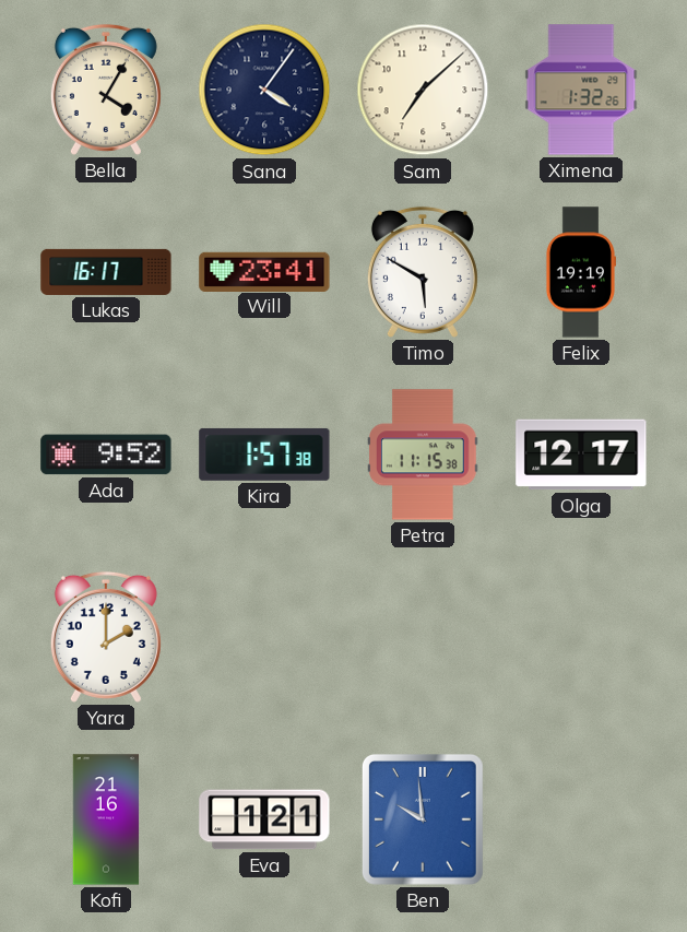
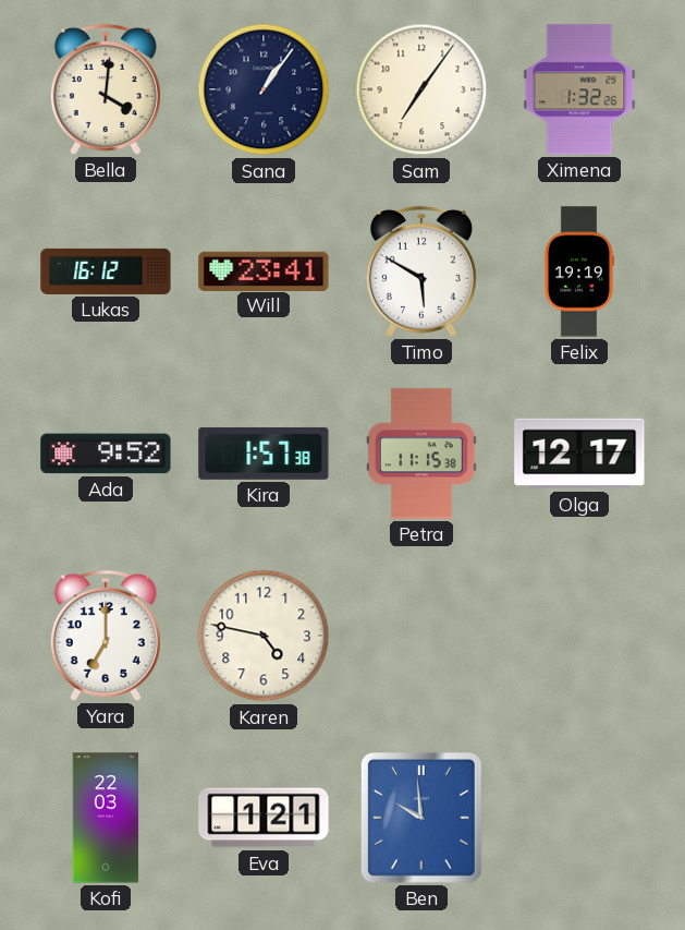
Bella: 4:05 -> 4:01 (106, 89)
Sana: 4:06 -> 1:06 (264, 89)
Sam: 7:08 -> 7:06 (421, 89)
Lukas: 16:17 -> 16:12 (106, 271)
Yara: 2:00 -> 7:00 (106, 636)
Karen: none -> 4:47 (264, 636)
Kofi: 21:16 -> 22:03 (106, 818)
